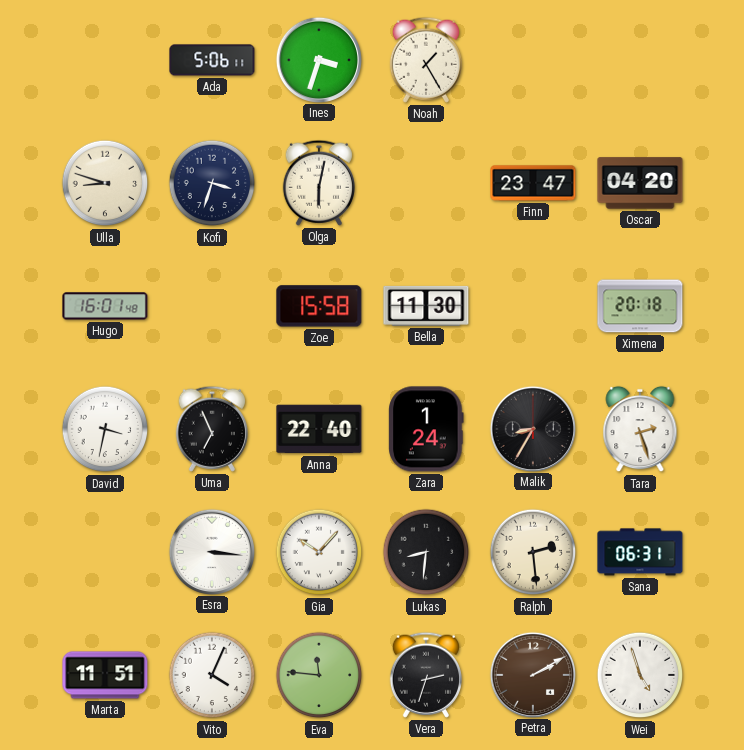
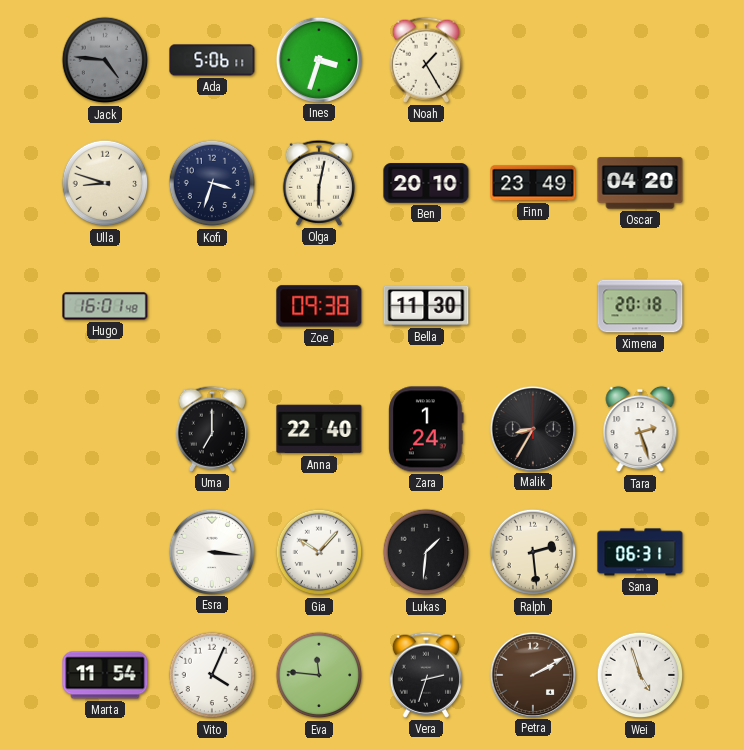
Jack: none -> 4:46 (105, 60)
Ben: none -> 20:10 (426, 183)
Finn: 23:47 -> 23:49 (533, 183)
Zoe: 15:58 -> 09:38 (319, 306)
David: 3:32 -> none (105, 429)
Uma: 6:56 -> 7:00 (212, 429)
Lukas: 8:31 -> 1:31 (426, 552)
Marta: 11:51 -> 11:54 (105, 675)
